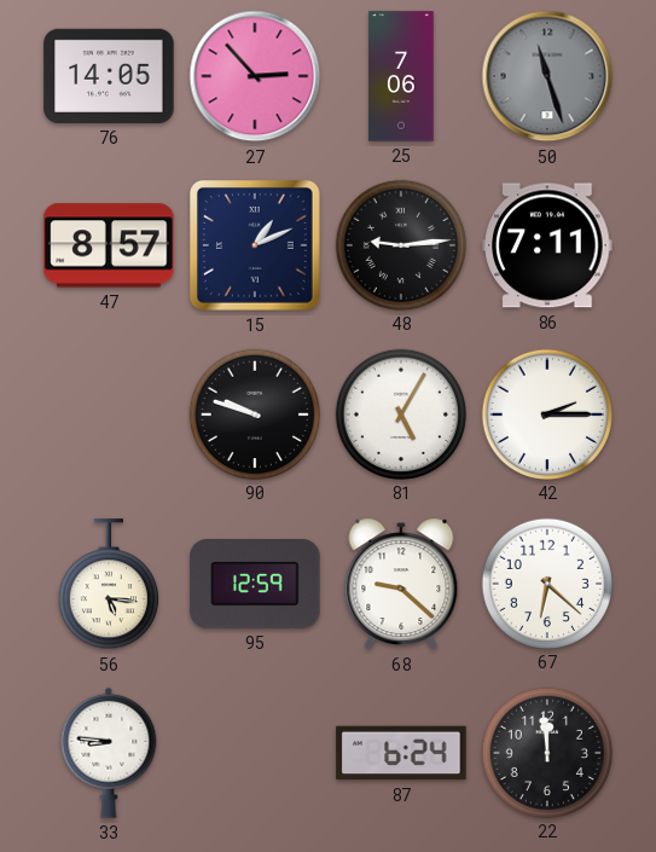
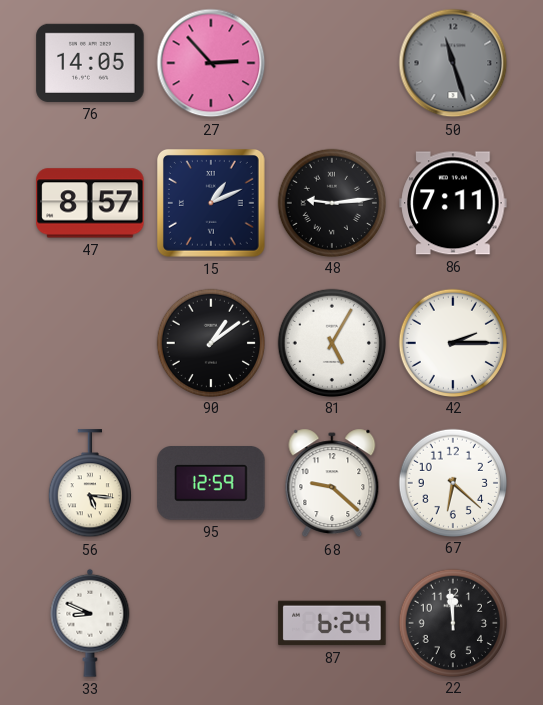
25: 7:06 -> none (401, 76)
90: 9:48 -> 1:09 (210, 342)
33: 8:46 -> 8:49 (90, 623)
